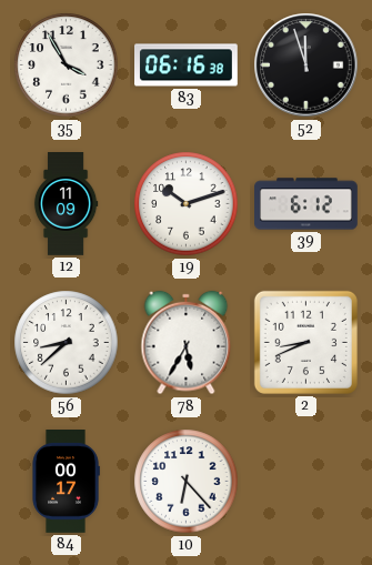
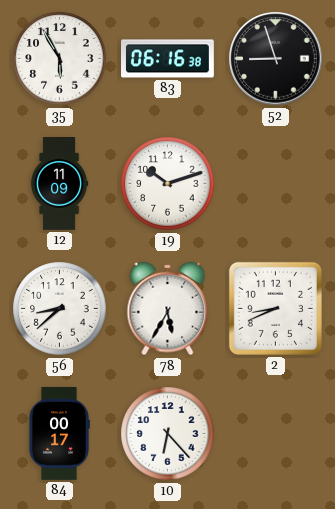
35: 3:55 -> 5:55 (60, 59)
52: 11:57 -> 8:57 (276, 59)
39: 6:12 -> none (306, 204)
